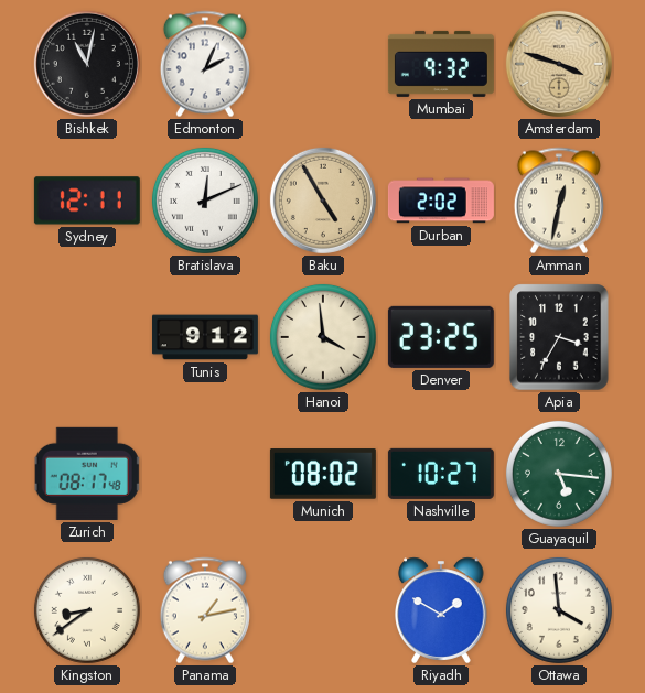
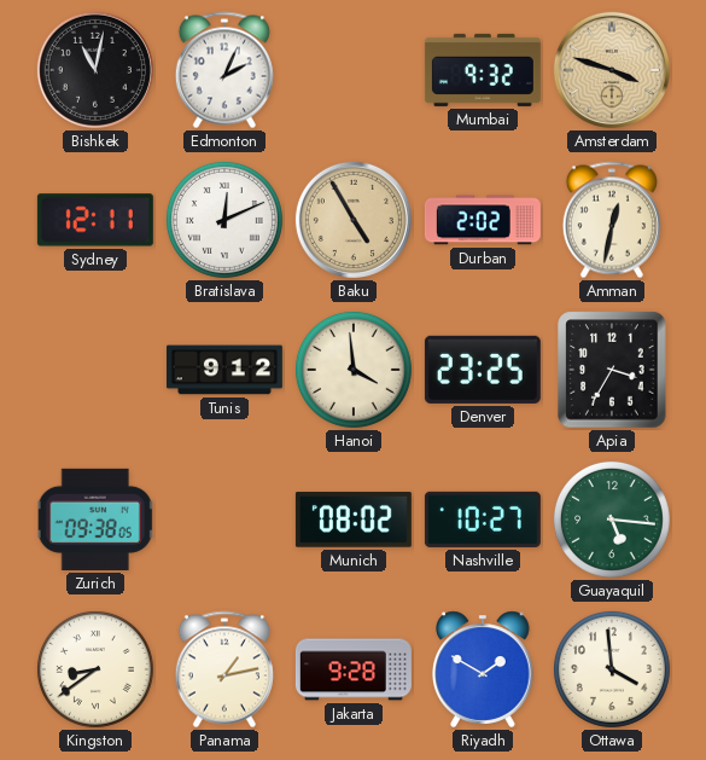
Zurich: 08:17 -> 09:38 (95, 520)
Jakarta: none -> 9:28 (354, 669)
